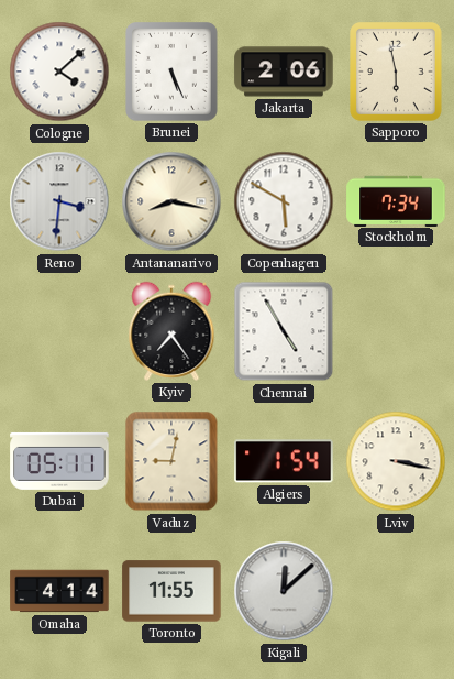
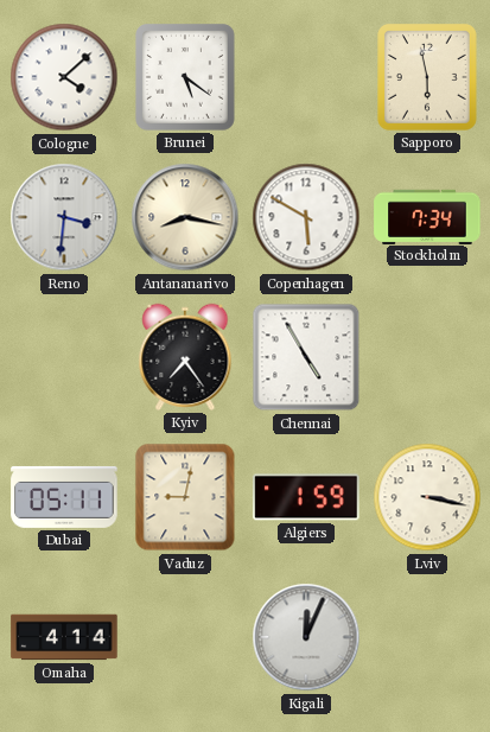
Brunei: 5:26 -> 5:21 (186, 78)
Jakarta: 2:06 -> none (284, 72)
Algiers: 1:54 -> 1:59 (306, 497)
Toronto: 11:55 -> none (171, 591)
Kigali: 12:08 -> 12:04 (306, 637)
